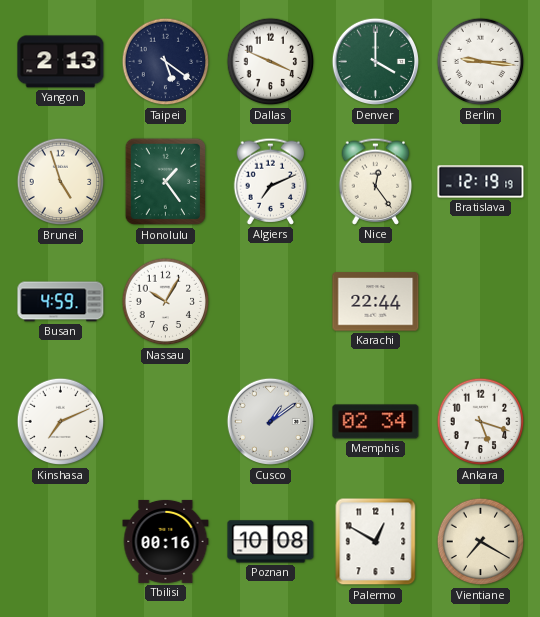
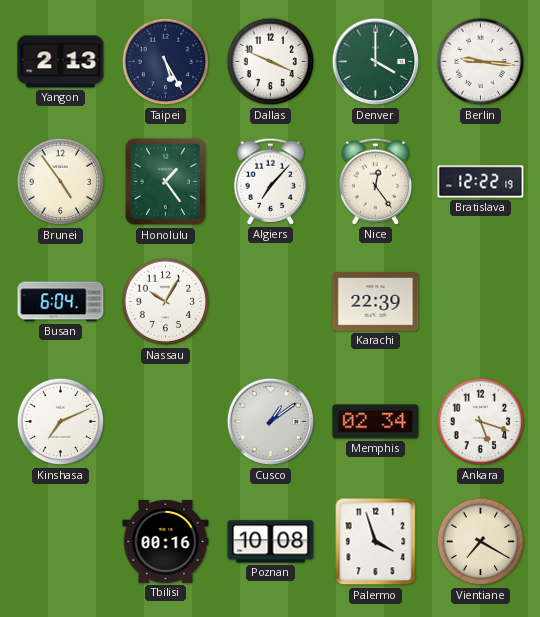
Taipei: 5:21 -> 5:25 (166, 62)
Brunei: 4:57 -> 4:54 (61, 182)
Algiers: 7:11 -> 7:07 (271, 181)
Bratislava: 12:19 -> 12:22 (481, 182)
Busan: 4:59 -> 6:04 (61, 302)
Karachi: 22:44 -> 22:39 (376, 302)
Palermo: 12:50 -> 3:57 (376, 542)
